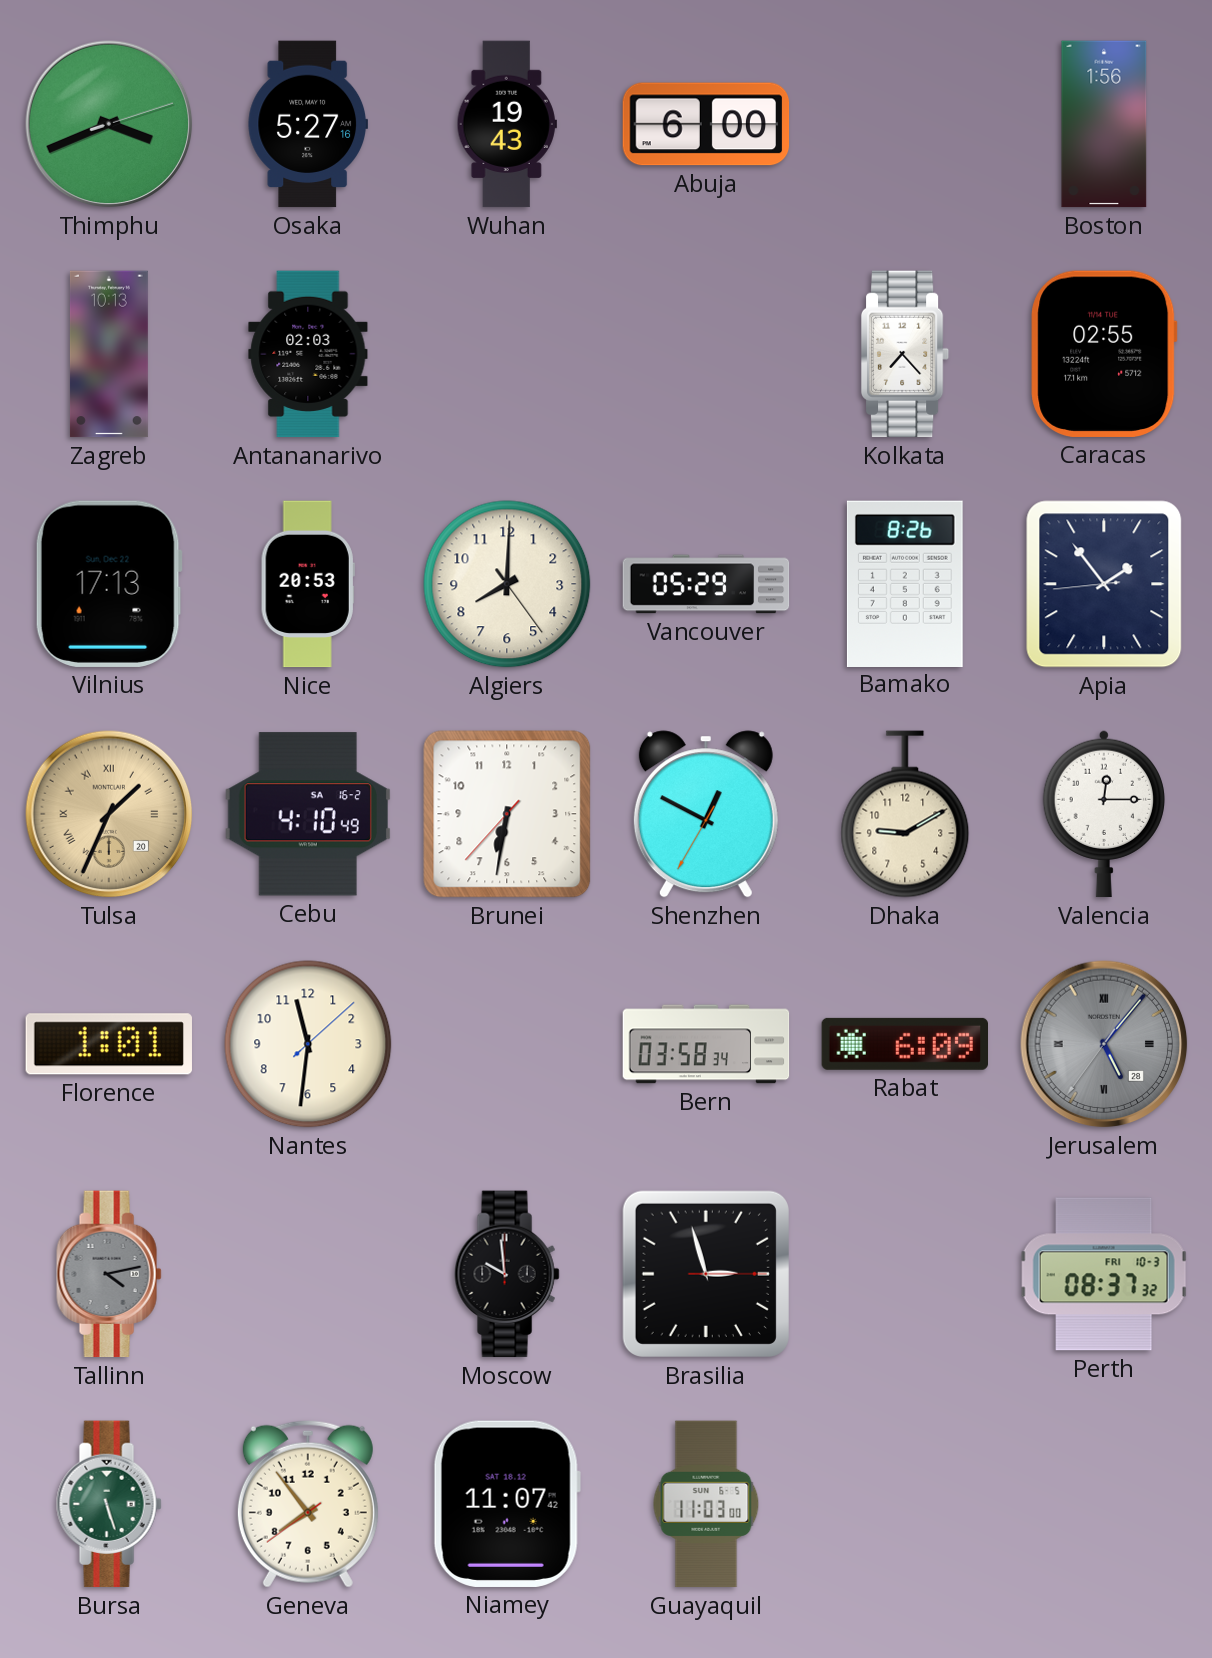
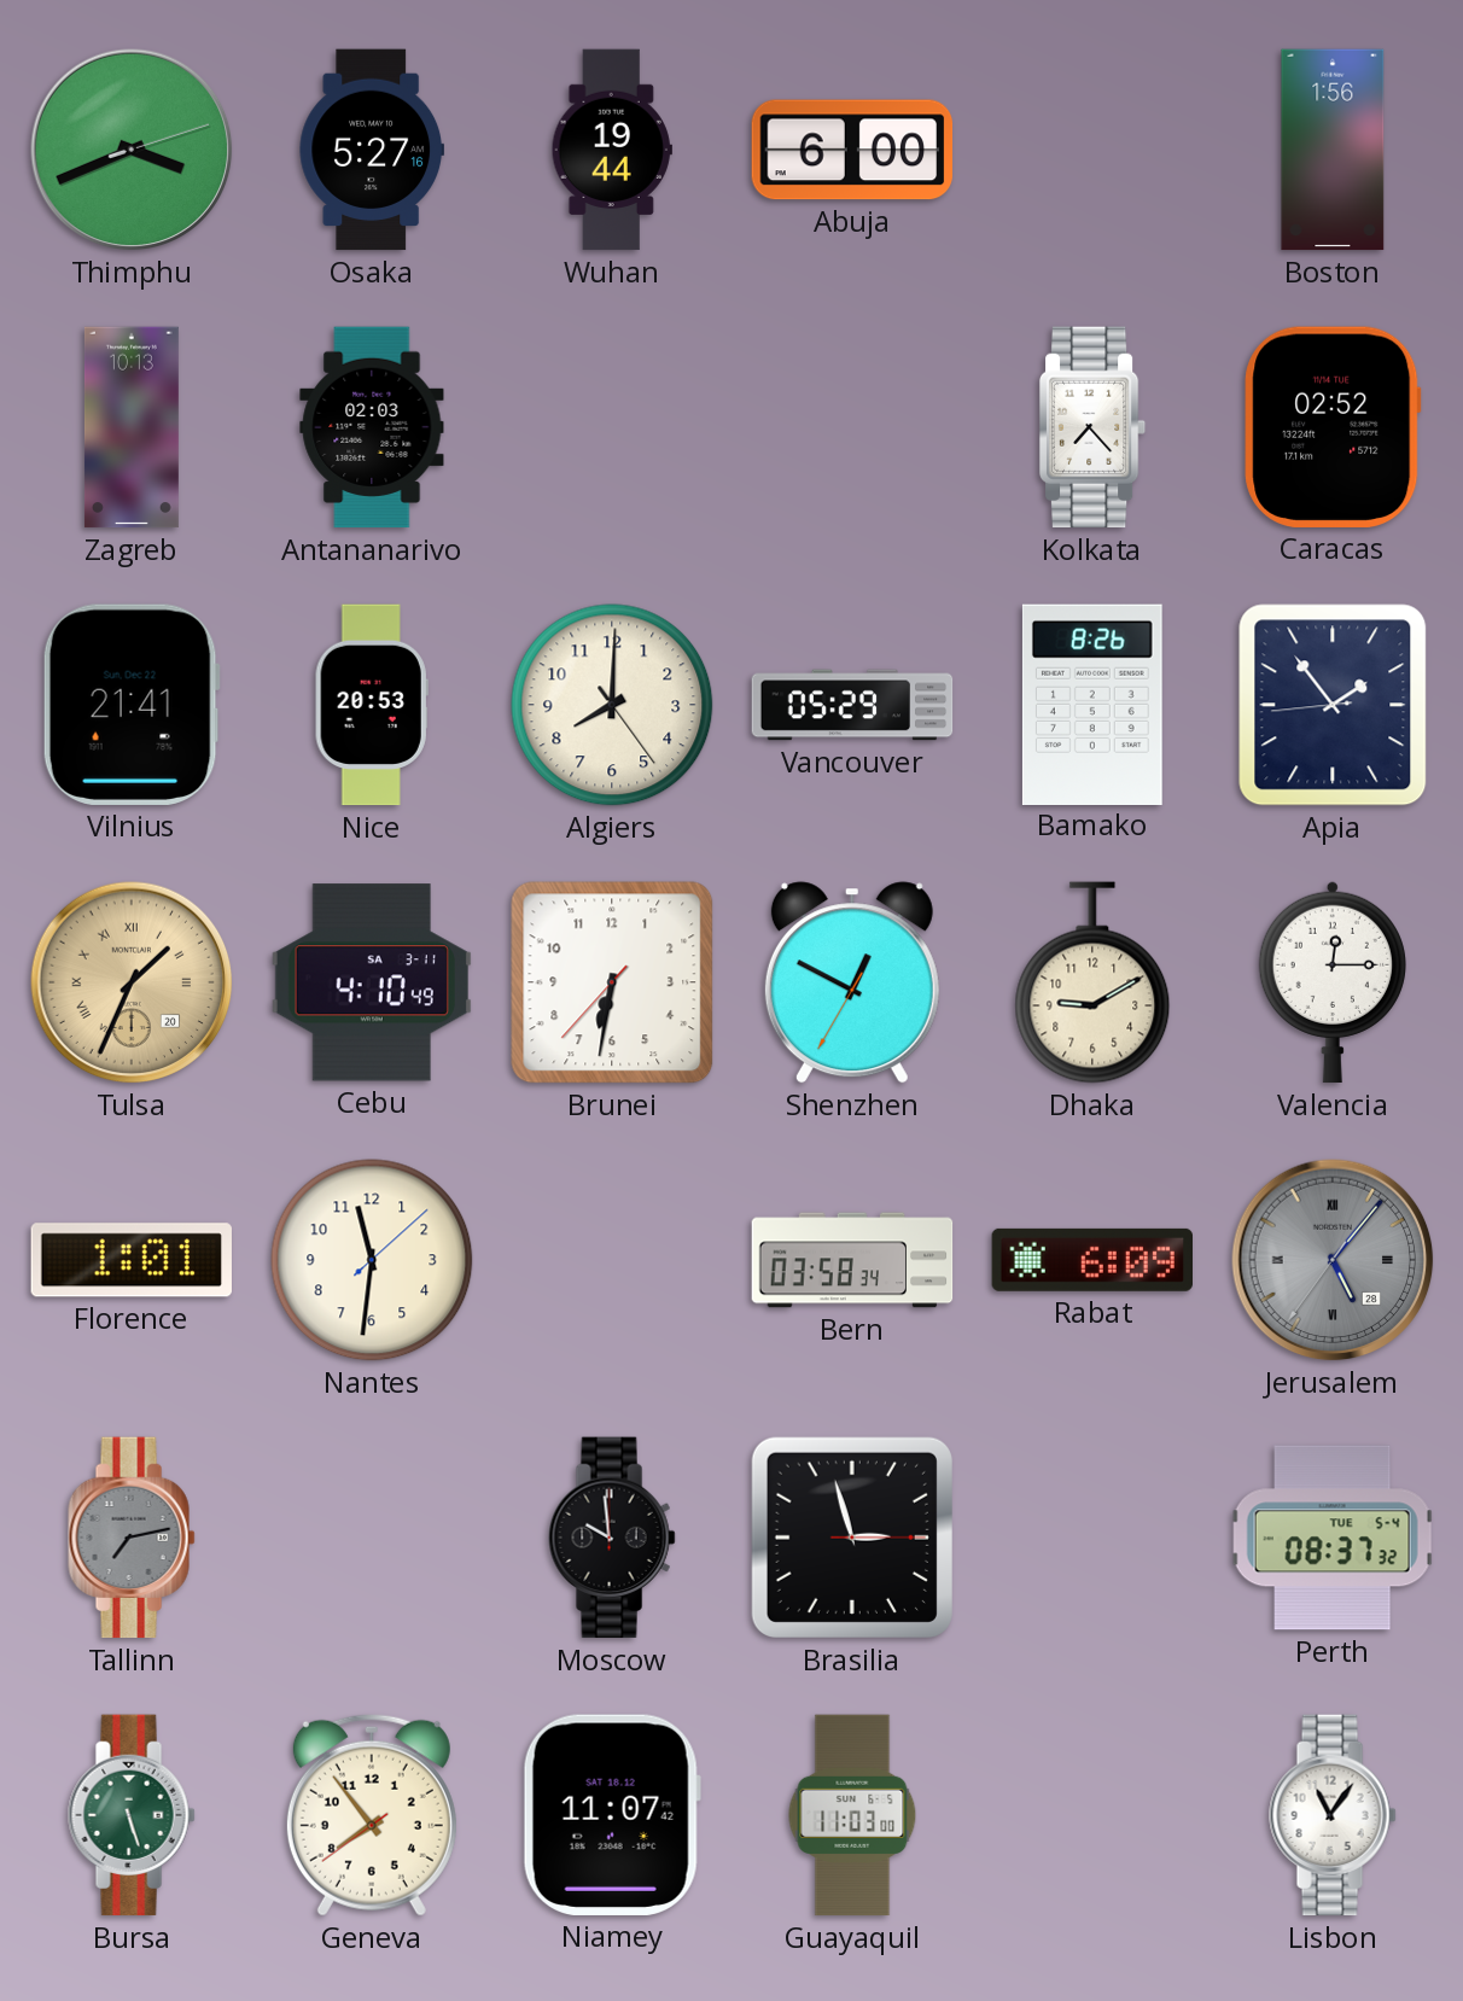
Wuhan: 19:43 -> 19:44 (612, 150)
Caracas: 02:55 -> 02:52 (1333, 427)
Vilnius: 17:13 -> 21:41 (132, 705)
Cebu date: SA 16-2 -> SA 3-11 (372, 982)
Tallinn: 4:13 -> 7:13 (132, 1538)
Perth date: FRI 10-3 -> TUE 5-4 (1333, 1538)
Lisbon: none -> 11:06 (1333, 1815)
